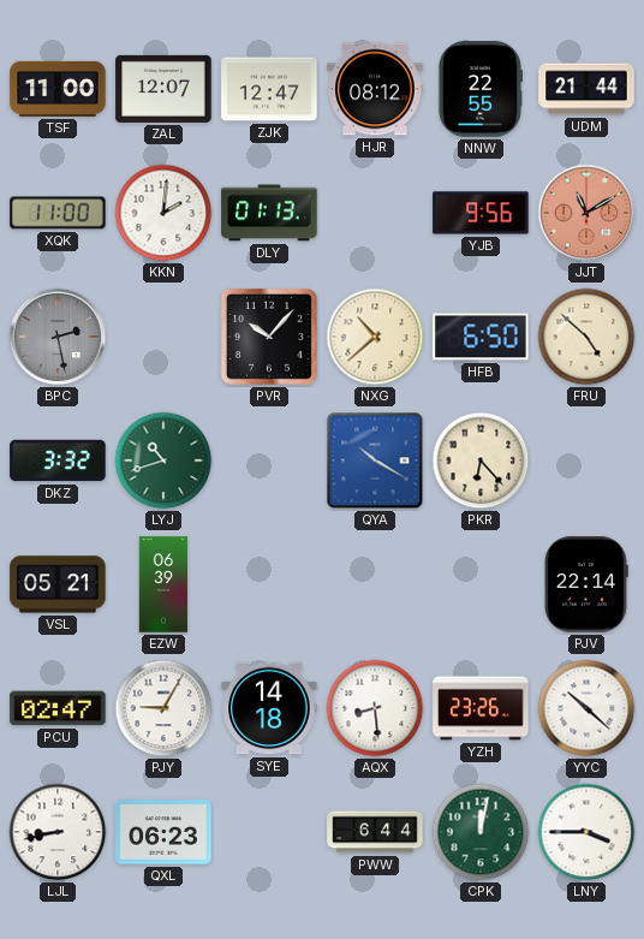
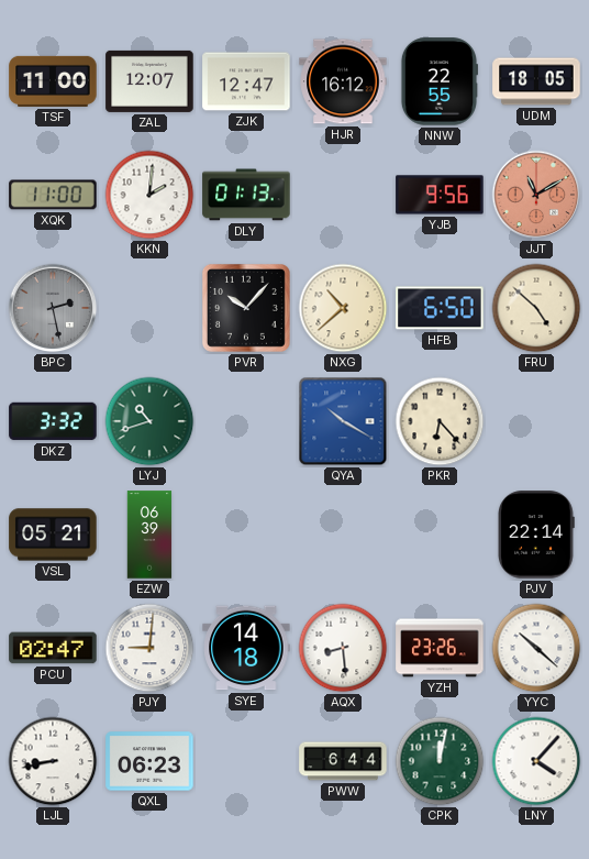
HJR: 08:12 -> 16:12 (343, 81)
UDM: 21:44 -> 18:05 (536, 81)
PJY: 9:05 -> 9:01 (149, 648)
LNY: 3:45 -> 4:07 (536, 761)
